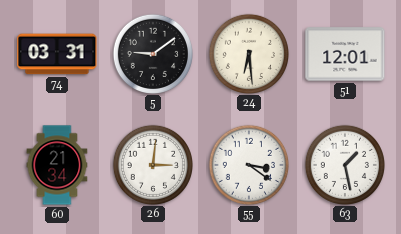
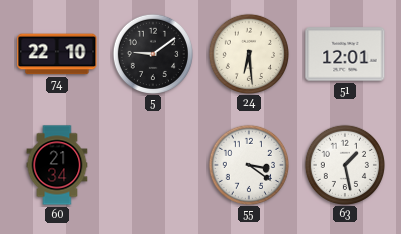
74: 03:31 -> 22:10 (57, 54)
26: 3:01 -> none (152, 164)
